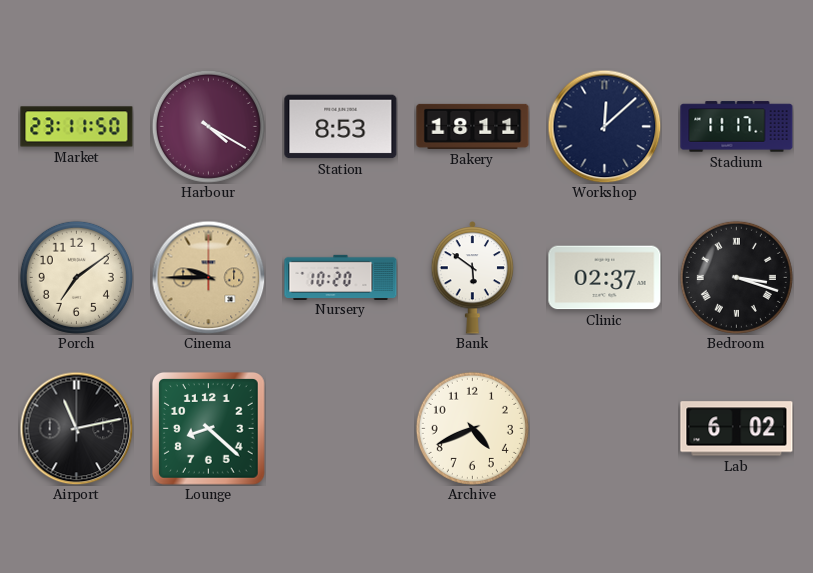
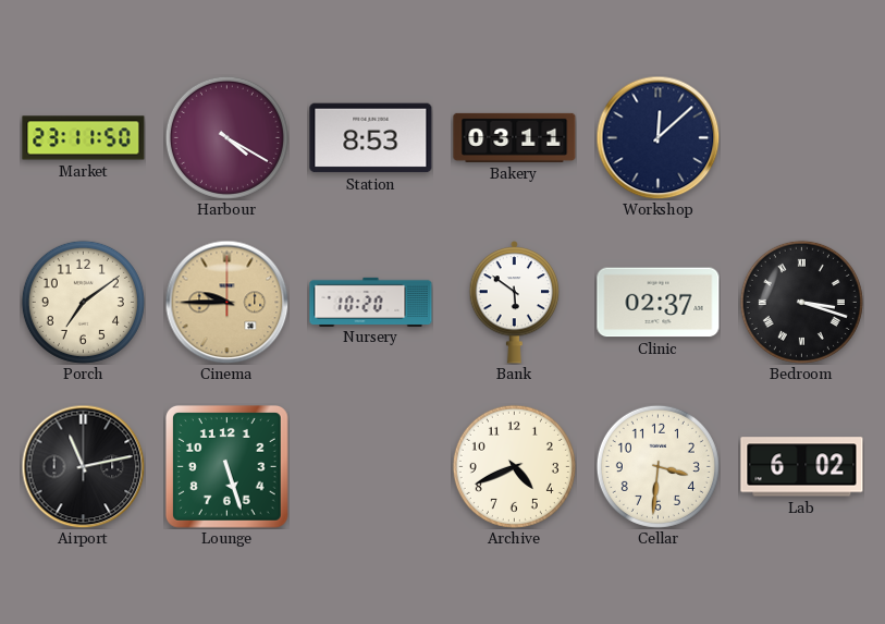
Bakery: 18:11 -> 03:11 (515, 137)
Stadium: 11:17 -> none (737, 127)
Lounge: 8:22 -> 5:27 (226, 466)
Cellar: none -> 3:31 (657, 466)
